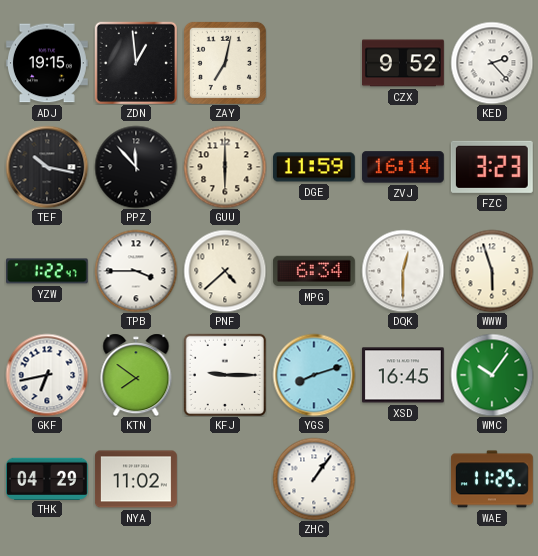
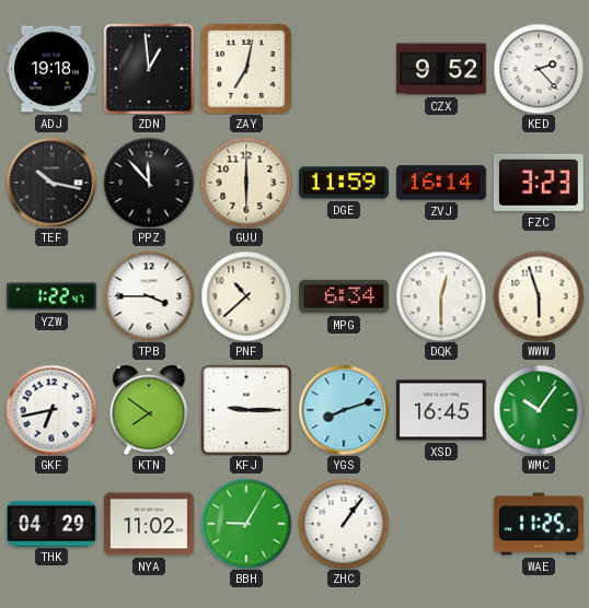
ADJ: 19:15 -> 19:18 (51, 69)
PNF: 4:38 -> 10:38 (246, 296)
BBH: none -> 9:05 (246, 524)
